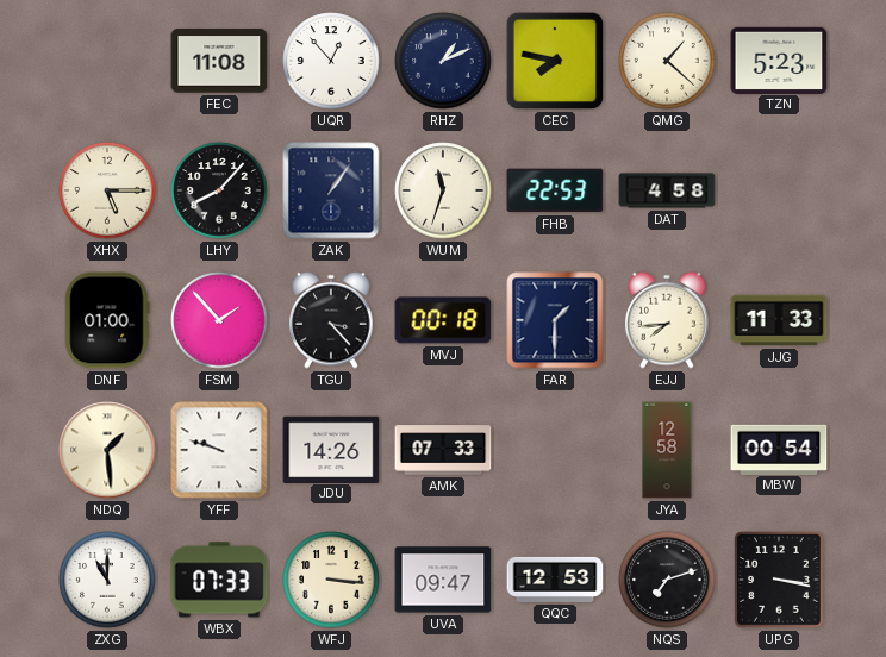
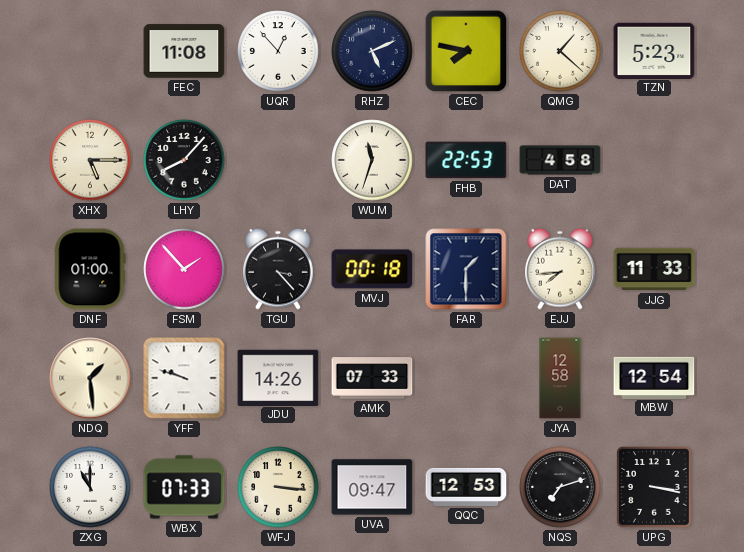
RHZ: 1:11 -> 5:11 (372, 51)
ZAK: 1:06 -> none (331, 190)
MBW: 00:54 -> 12:54 (654, 377)
